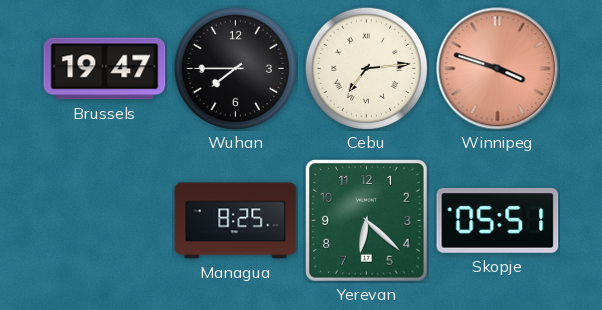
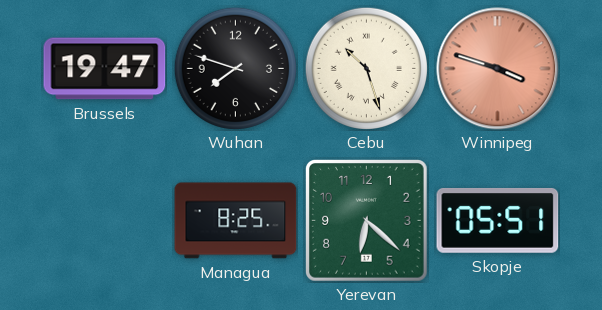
Wuhan: 7:45 -> 7:48 (235, 68)
Cebu: 7:14 -> 10:27 (366, 68)
